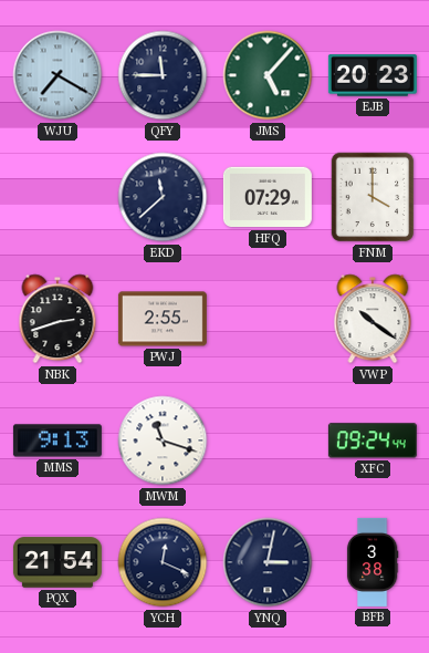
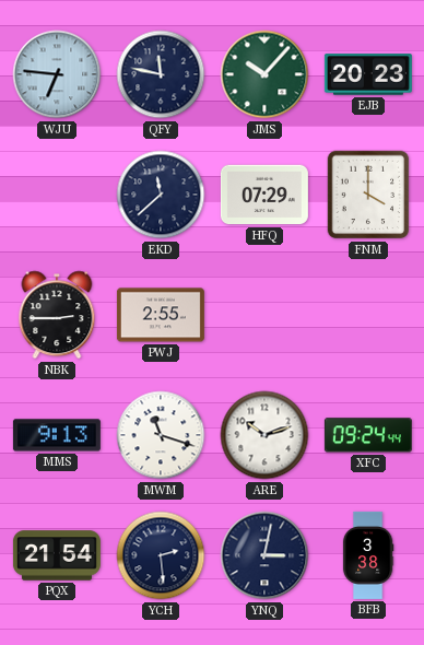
WJU: 7:20 -> 6:46 (57, 74)
QFY: 11:45 -> 11:47 (161, 74)
JMS: 5:07 -> 10:07 (264, 74)
NBK: 2:42 -> 2:45 (57, 315)
VWP: 10:21 -> none (373, 319)
ARE: none -> 10:12 (264, 435)
YCH: 12:19 -> 2:29 (161, 555)
